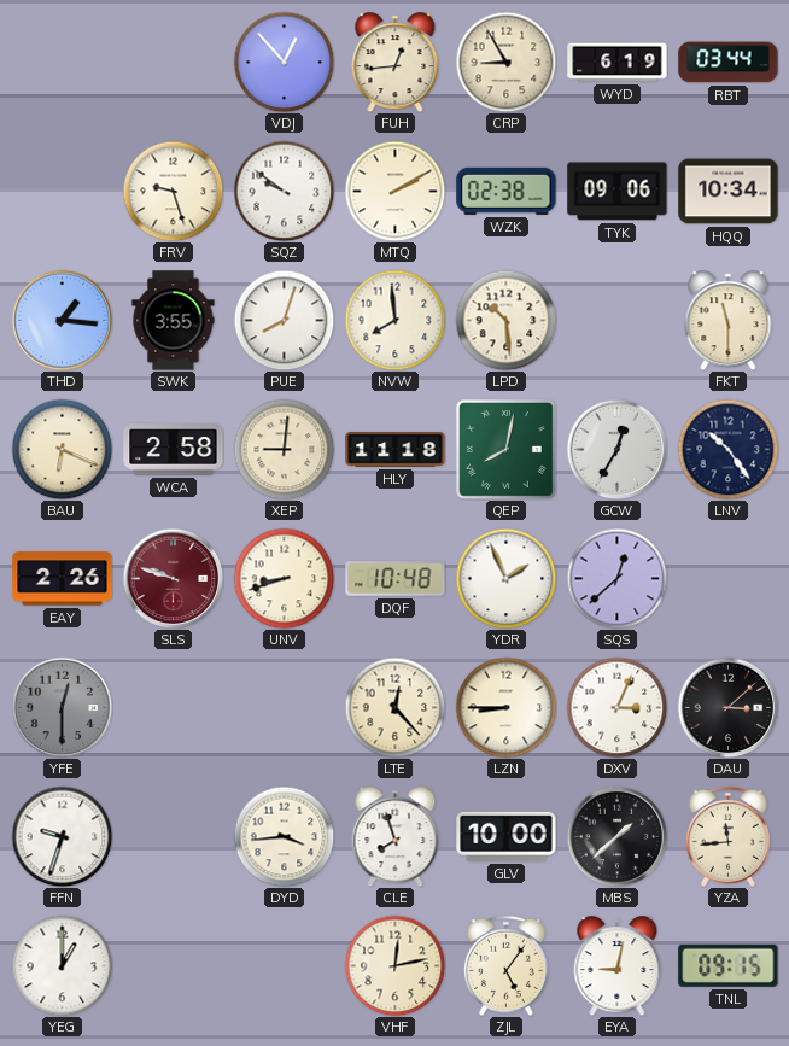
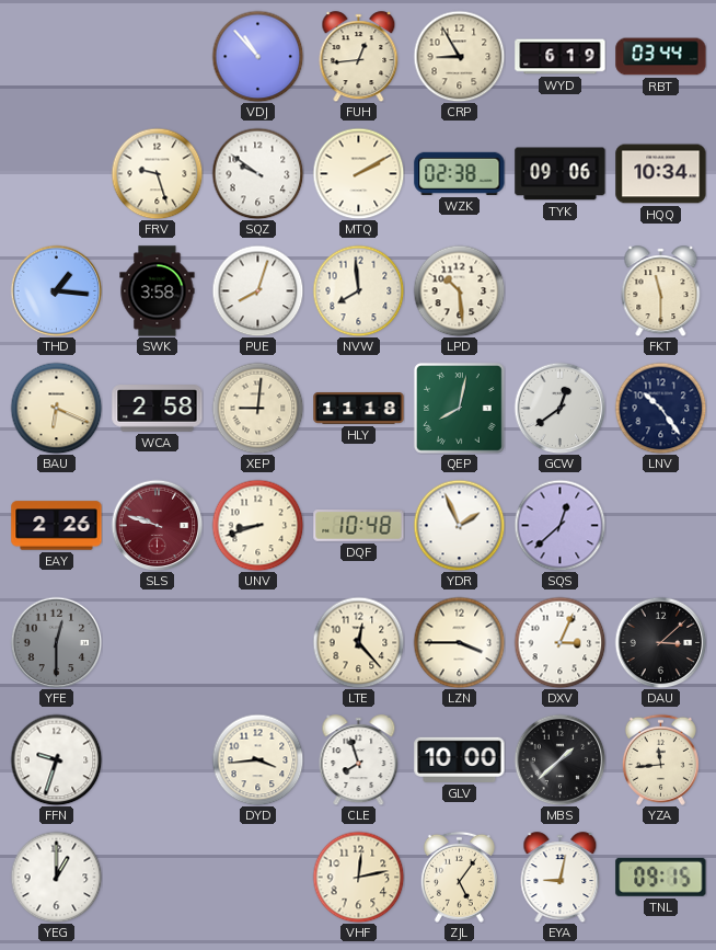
VDJ: 12:53 -> 10:53 (257, 56)
SWK: 3:55 -> 3:58 (158, 291)
GCW: 12:35 -> 12:39 (559, 408)
LZN: 8:45 -> 3:45 (459, 642)
